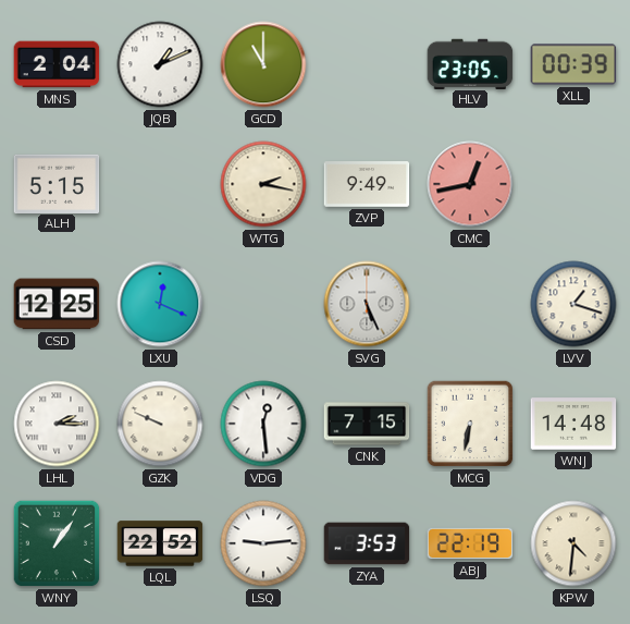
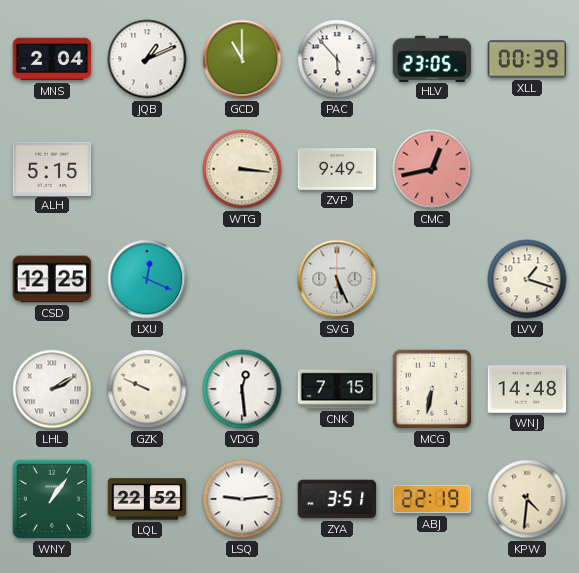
PAC: none -> 5:53 (337, 59)
WTG: 2:17 -> 3:16 (242, 169)
LHL: 2:15 -> 2:10 (52, 389)
ZYA: 3:53 -> 3:51 (337, 499)
